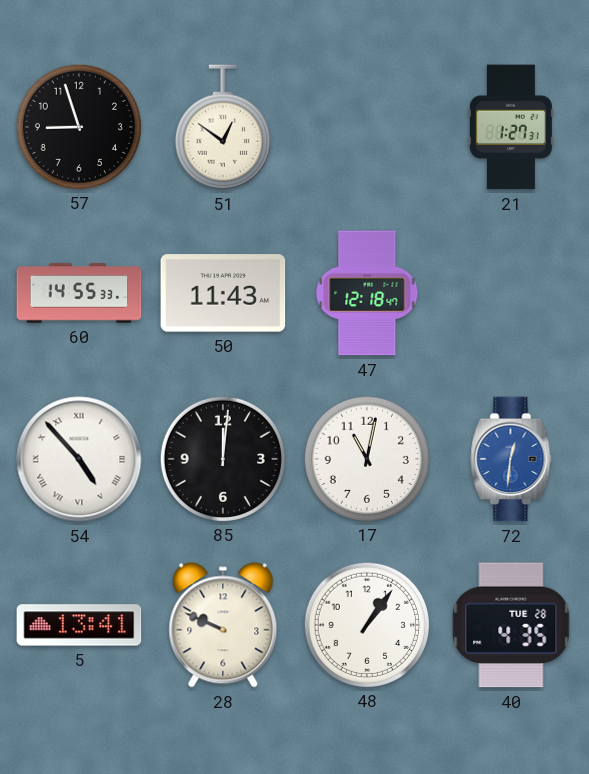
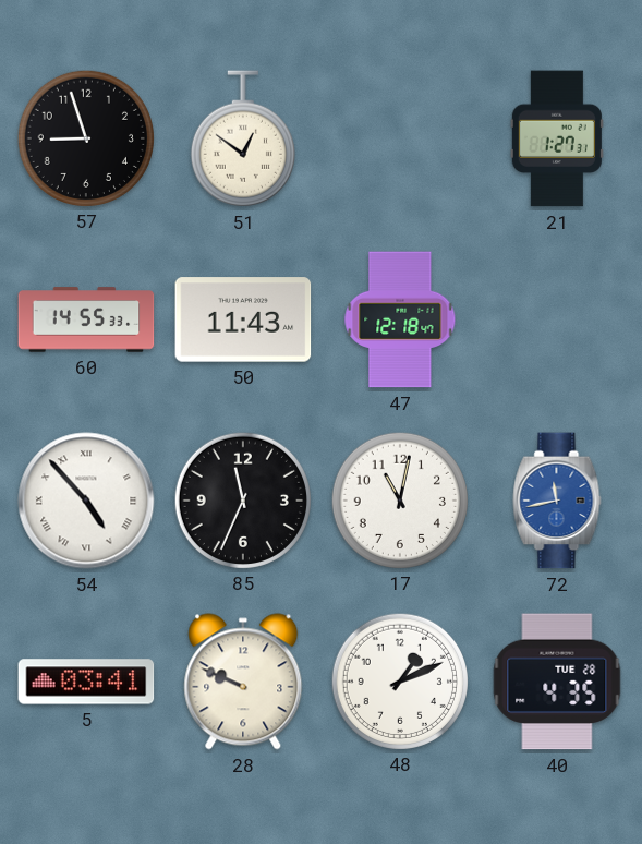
85: 12:01 -> 11:34 (242, 499)
72: 12:31 -> 11:43 (557, 501)
5: 13:41 -> 03:41 (86, 682)
48: 1:06 -> 1:11 (399, 680)
